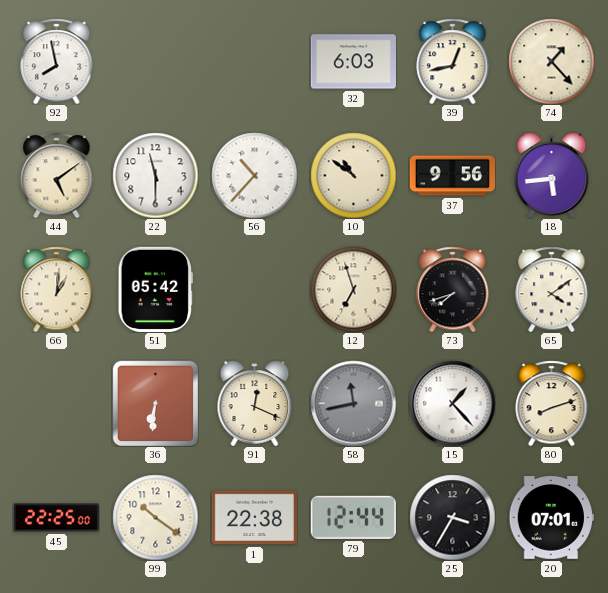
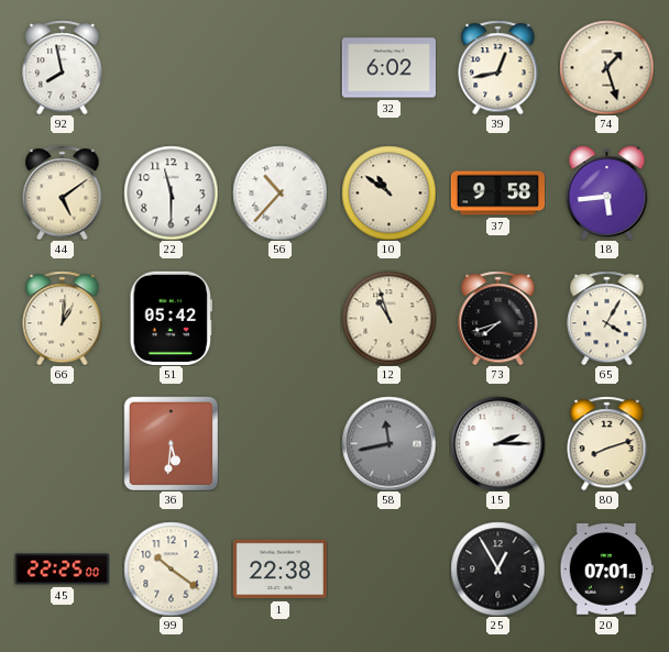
32: 6:03 -> 6:02 (388, 68)
74: 1:23 -> 1:27 (606, 67)
37: 9:56 -> 9:58 (497, 194)
12: 6:57 -> 10:57 (388, 318)
65: 4:09 -> 4:05 (607, 318)
36: 6:31 -> 5:31 (171, 443)
91: 12:19 -> none (255, 403)
15: 1:23 -> 2:15 (497, 443)
79: 12:44 -> none (353, 517)
25: 3:35 -> 12:55 (497, 568)
